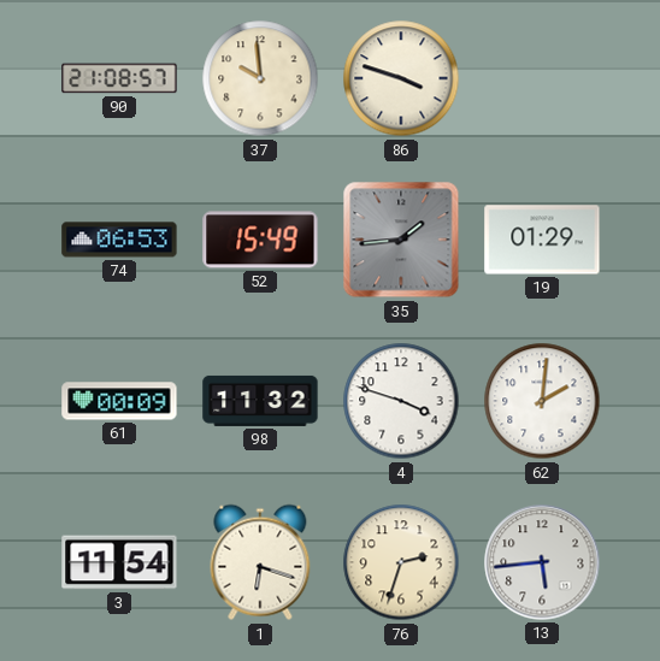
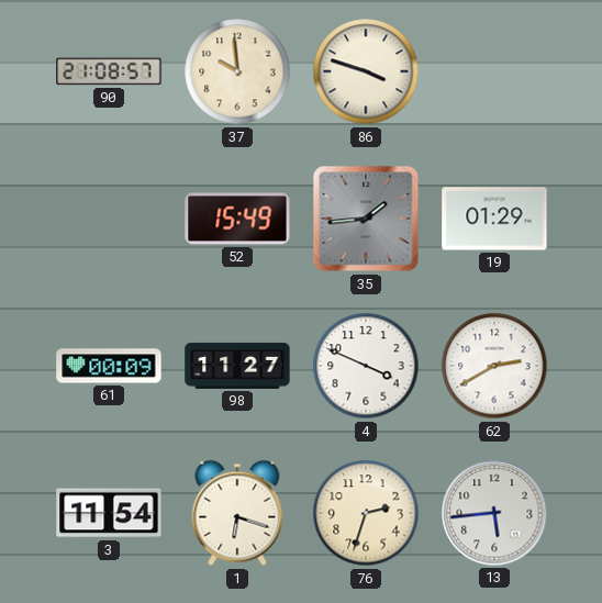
74: 06:53 -> none (119, 240)
98: 11:32 -> 11:27 (237, 366)
4: 3:48 -> 3:49 (366, 366)
62: 2:01 -> 2:40 (494, 366)
